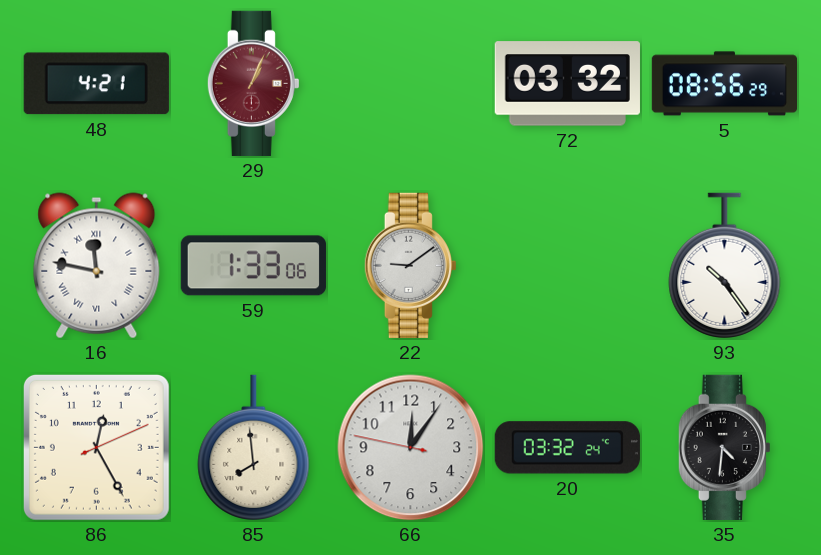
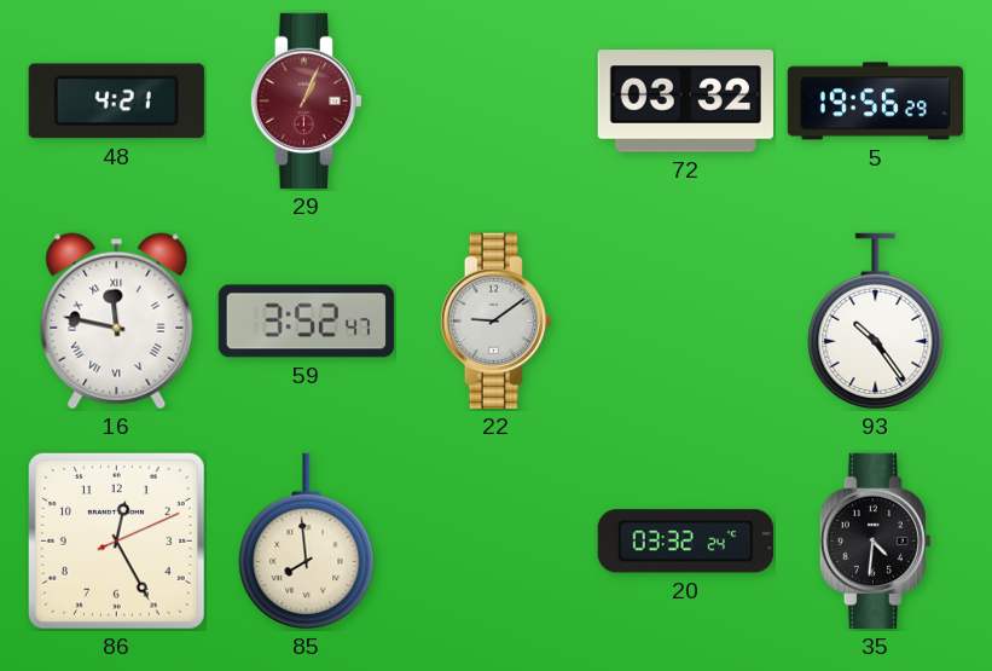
5: 08:56 -> 19:56 (875, 102)
59: 1:33 -> 3:52 (306, 322)
66: 12:05 -> none (411, 448)
